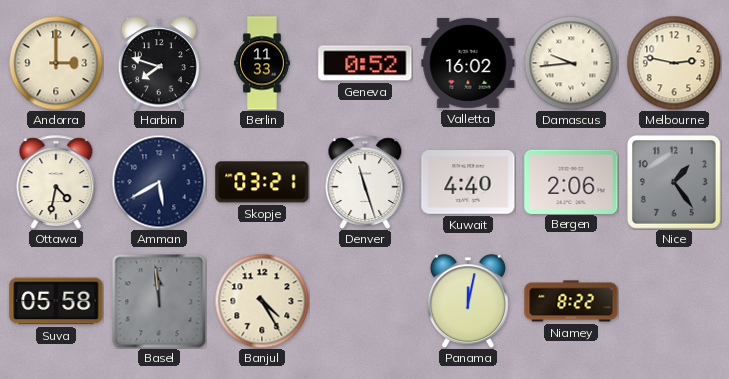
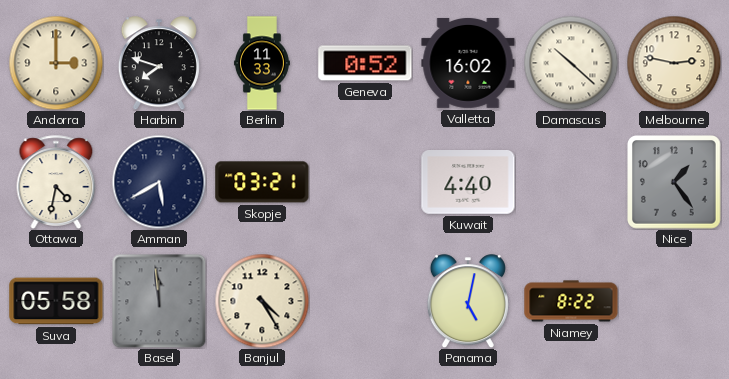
Damascus: 9:44 -> 10:22 (571, 63)
Denver: 11:27 -> none (365, 182)
Bergen: 2:06 -> none (571, 181)
Panama: 12:02 -> 5:02 (468, 301)
